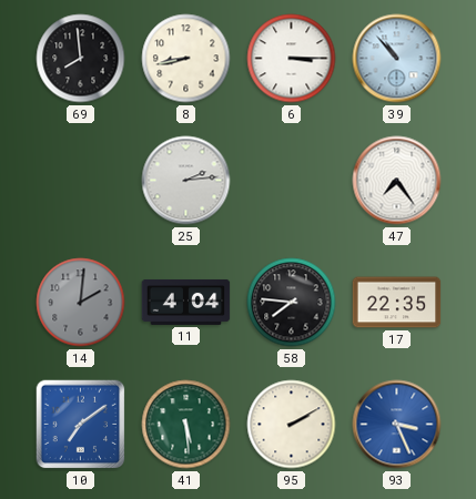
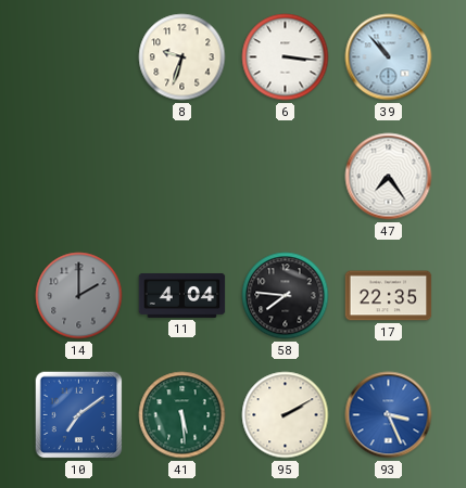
69: 7:59 -> none (81, 59)
8: 8:43 -> 9:33 (182, 57)
6: 3:15 -> 3:16 (286, 57)
25: 2:14 -> none (186, 181)
14: 2:01 -> 2:00 (79, 296)
